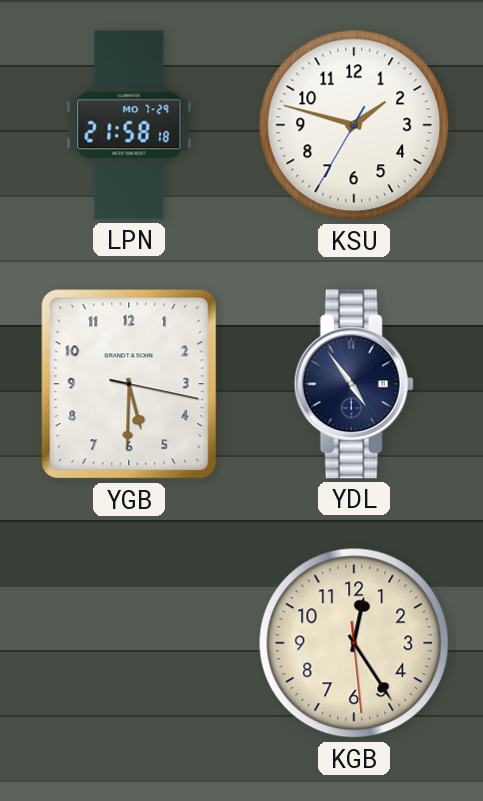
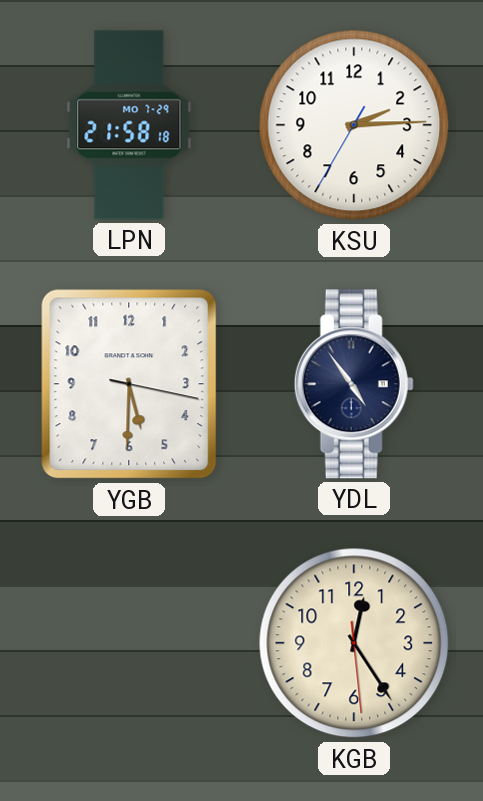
KSU: 1:47 -> 2:14 (354, 125)
